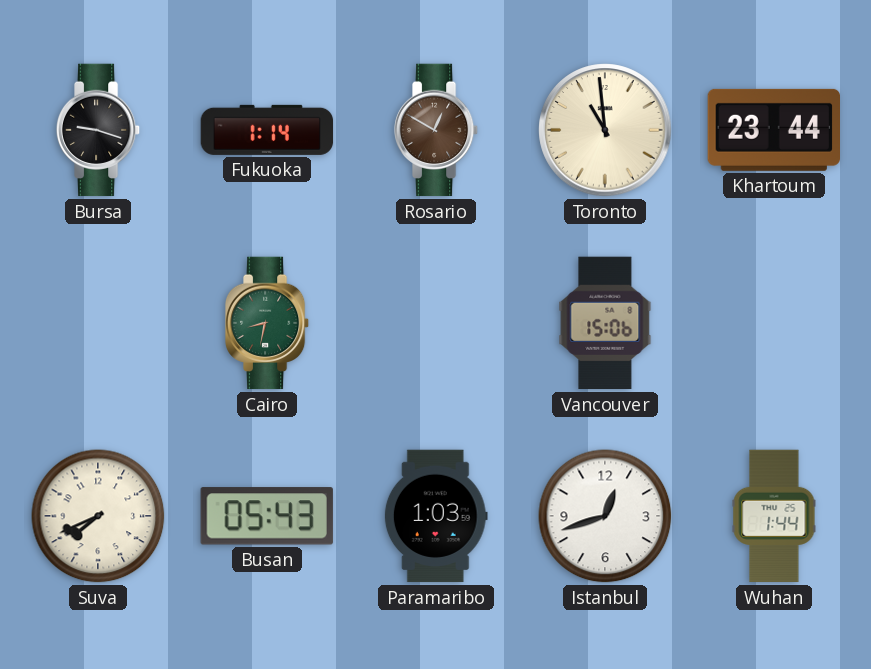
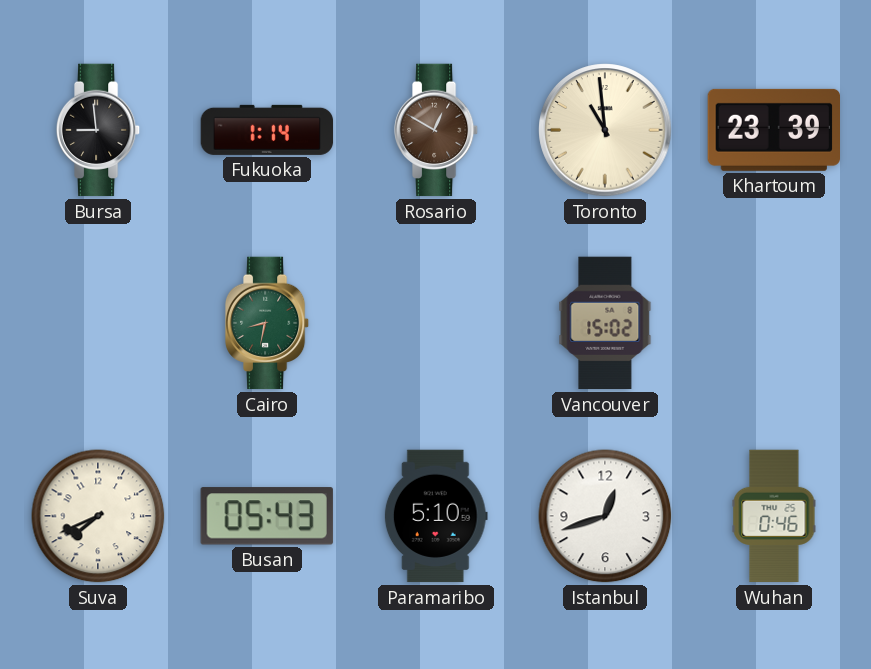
Bursa: 9:18 -> 8:59 (98, 130)
Khartoum: 23:44 -> 23:39 (773, 130)
Vancouver: 15:06 -> 15:02 (605, 323)
Paramaribo: 1:03 -> 5:10 (436, 516)
Wuhan: 1:44 -> 0:46 (774, 516)
